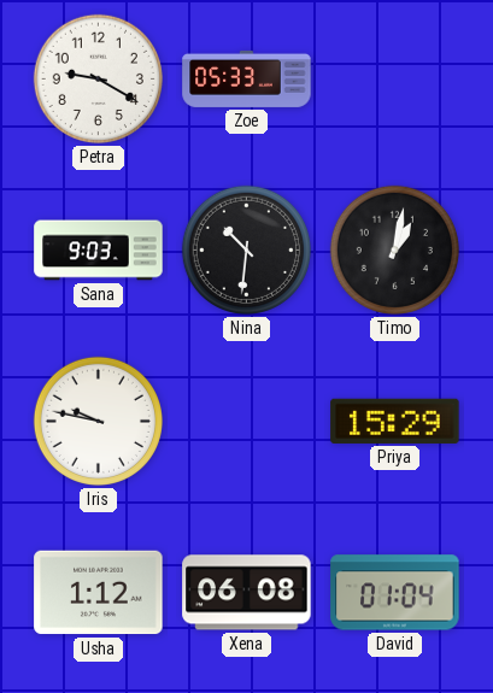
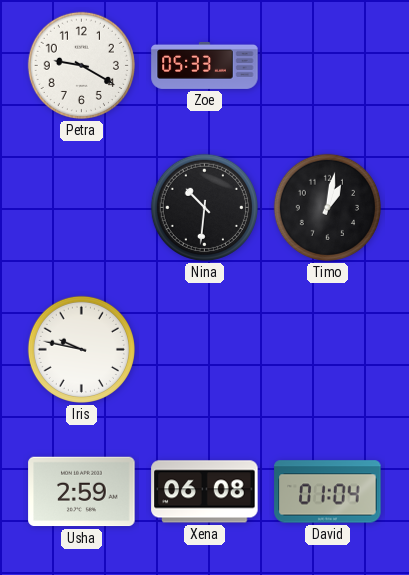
Sana: 9:03 -> none (99, 251)
Priya: 15:29 -> none (395, 421)
Usha: 1:12 -> 2:59 (82, 492)
